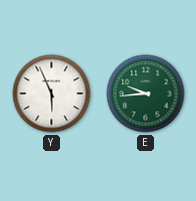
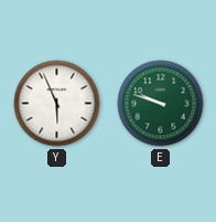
E: 9:44 -> 9:48 (161, 104)
